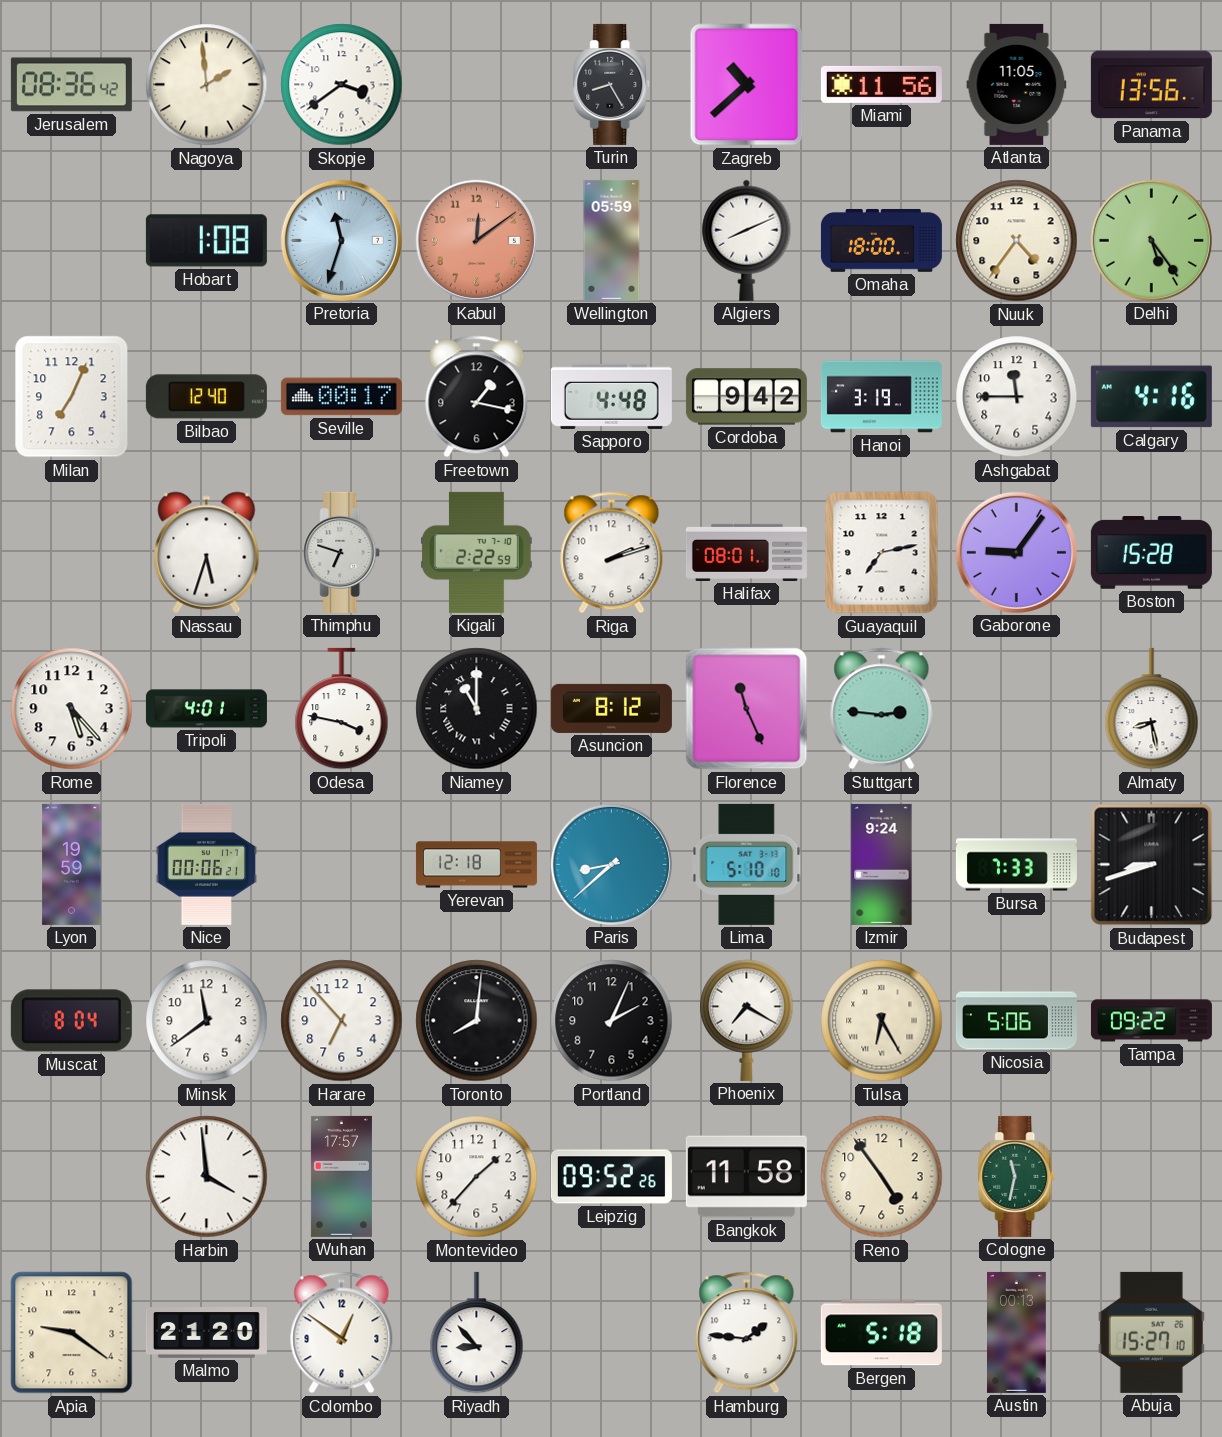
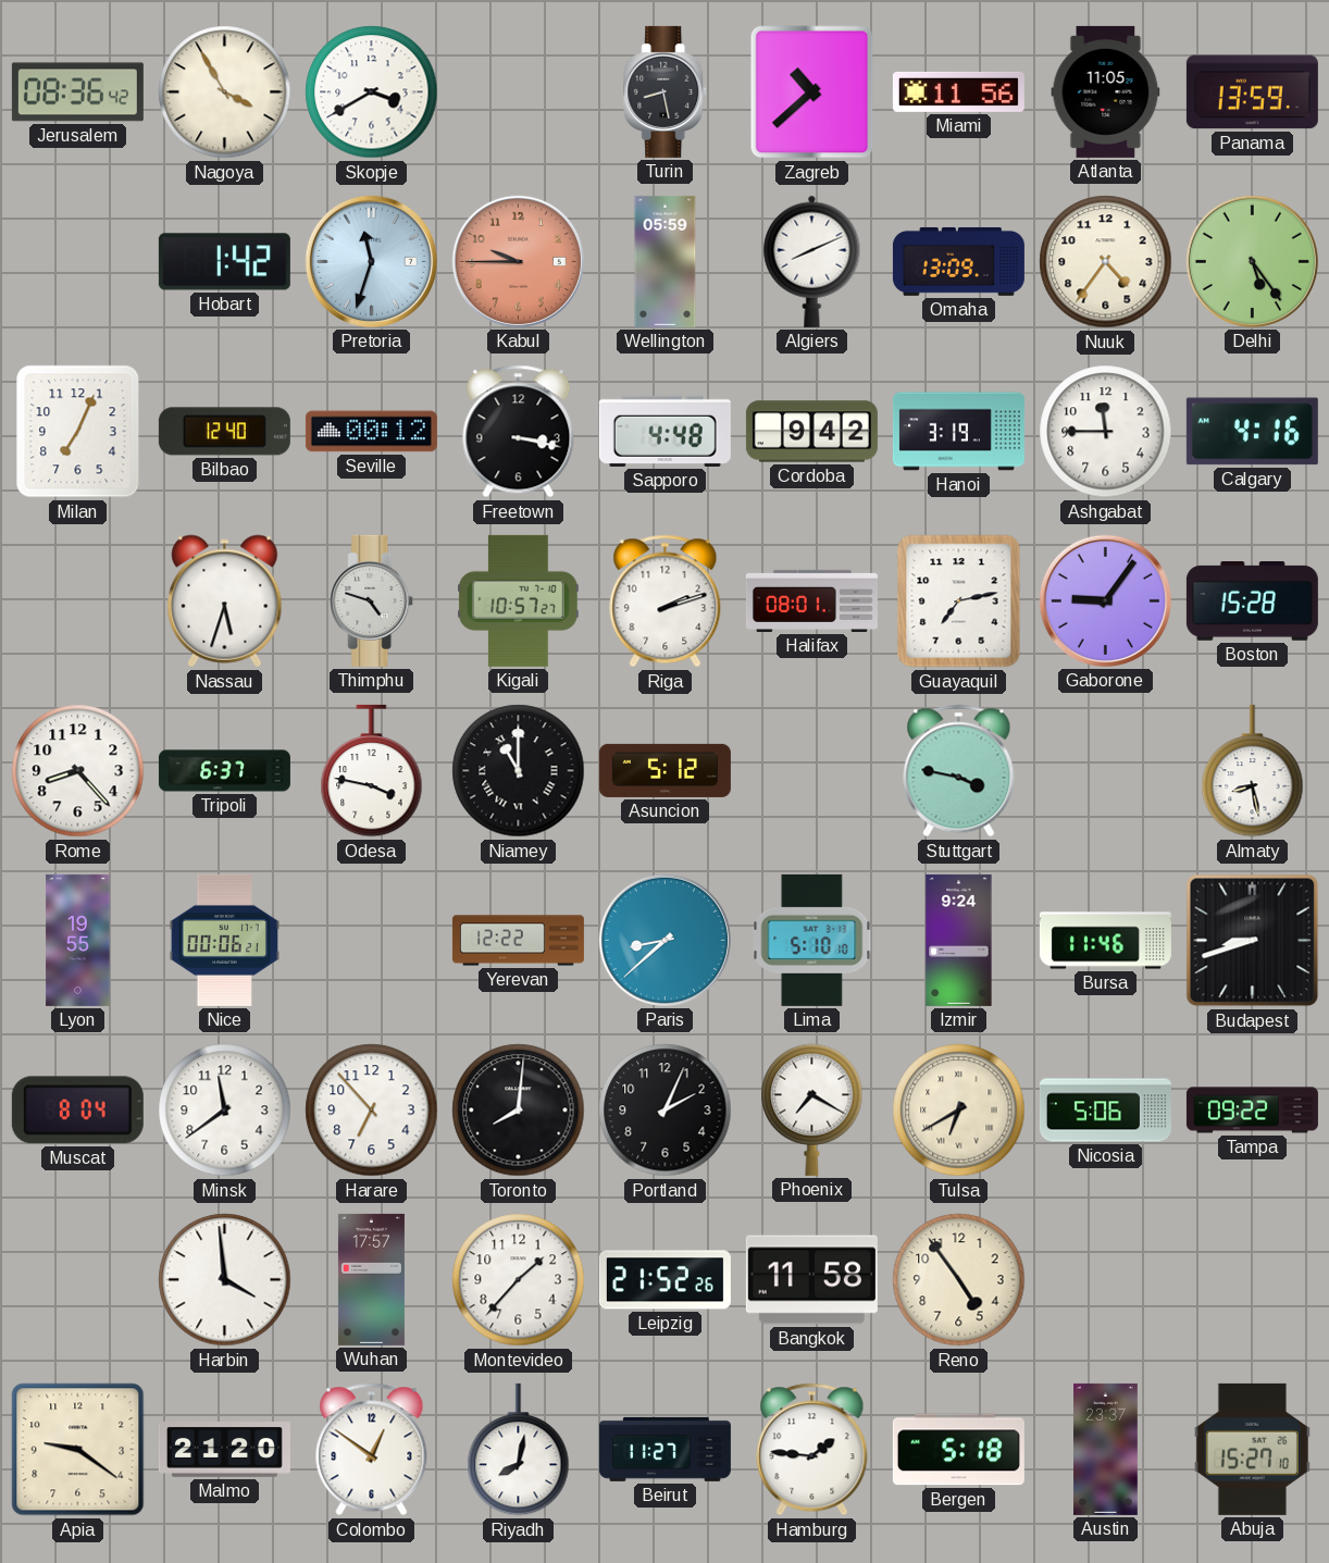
Nagoya: 1:59 -> 3:55 (225, 92)
Skopje: 3:39 -> 3:40 (372, 92)
Turin: 8:25 -> 8:28 (666, 91)
Panama: 13:56 -> 13:59 (1252, 92)
Hobart: 1:08 -> 1:42 (224, 262)
Kabul: 12:09 -> 9:45 (518, 261)
Omaha: 18:00 -> 13:09 (958, 261)
Seville: 00:17 -> 00:12 (371, 432)
Freetown: 1:17 -> 3:17 (519, 432)
Thimphu: 6:48 -> 4:48 (372, 600)
Kigali: 2:22 -> 10:57 (519, 600)
Rome: 5:23 -> 8:23 (78, 771)
Tripoli: 4:01 -> 6:37 (224, 771)
Asuncion: 8:12 -> 5:12 (664, 770)
Florence: 11:26 -> none (747, 709)
Stuttgart: 2:46 -> 3:47 (959, 771)
Lyon: 19:59 -> 19:55 (78, 940)
Yerevan: 12:18 -> 12:22 (518, 941)
Bursa: 7:33 -> 11:46 (1105, 941)
Tulsa: 6:25 -> 6:40 (959, 1111)
Leipzig: 09:52 -> 21:52 (664, 1280)
Cologne: 11:32 -> none (1017, 1176)
Riyadh: 8:53 -> 8:02 (519, 1450)
Beirut: none -> 11:27 (664, 1449)
Austin: 00:13 -> 23:37 (1106, 1449)
